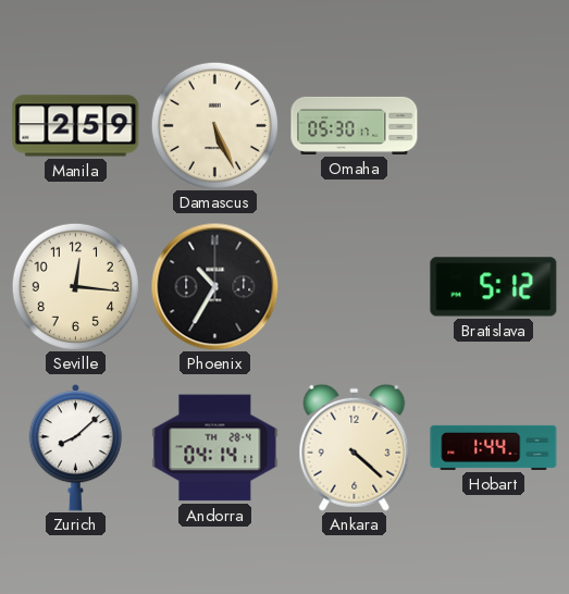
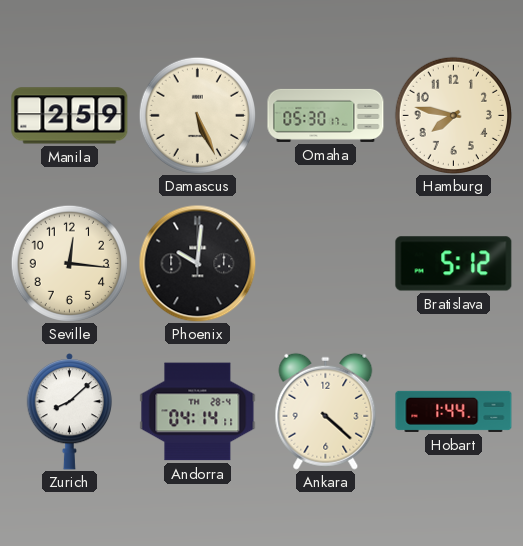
Hamburg: none -> 7:47 (453, 115)
Phoenix: 10:35 -> 10:01 (197, 263)
